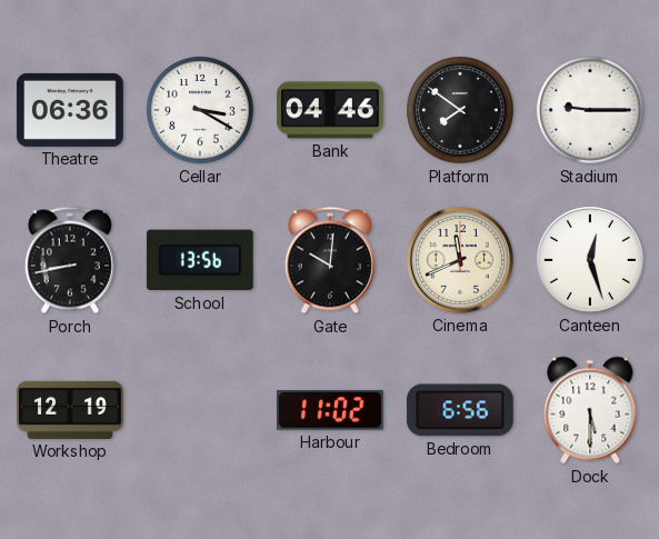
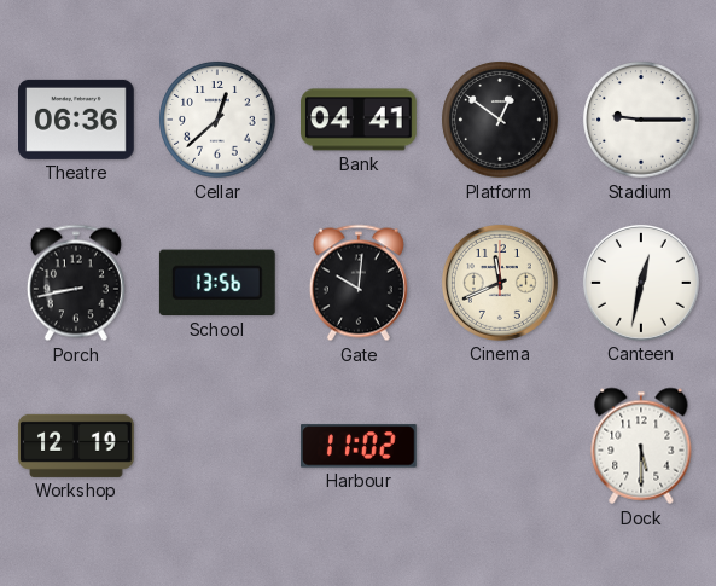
Cellar: 3:20 -> 12:38 (217, 120)
Bank: 04:46 -> 04:41 (360, 120)
Platform: 7:51 -> 12:51 (500, 120)
Canteen: 12:27 -> 12:32 (641, 283)
Bedroom: 6:56 -> none (460, 410)
